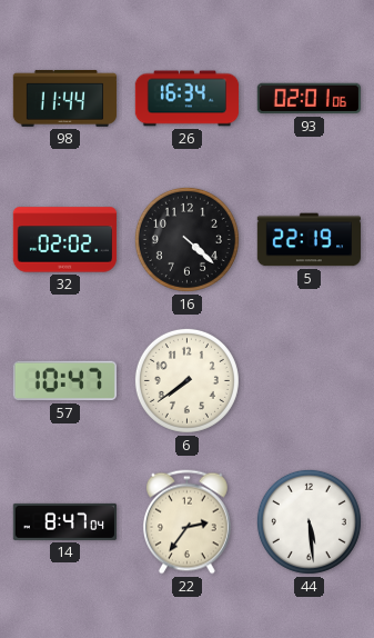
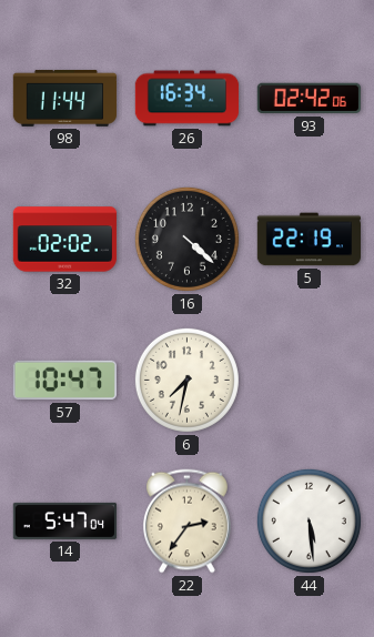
93: 02:01 -> 02:42 (309, 99)
6: 7:39 -> 7:32 (186, 380)
14: 8:47 -> 5:47 (65, 520)
